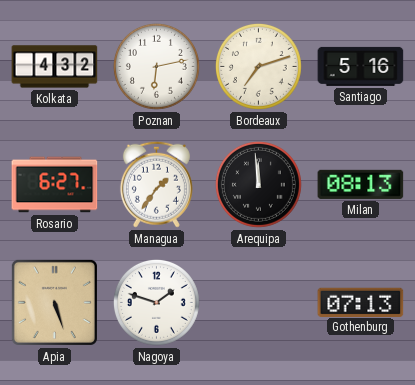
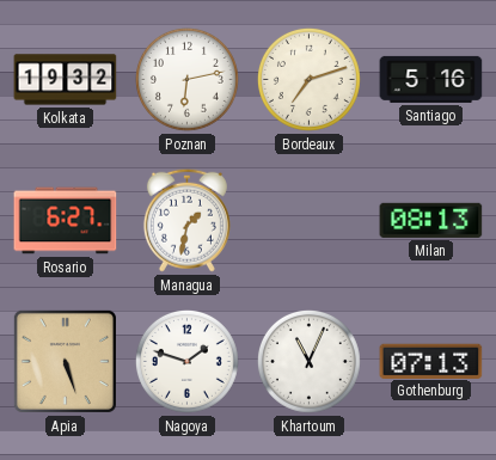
Kolkata: 4:32 -> 19:32 (66, 80)
Managua: 1:36 -> 1:32 (186, 220)
Arequipa: 11:59 -> none (258, 184)
Khartoum: none -> 11:04 (308, 361)
